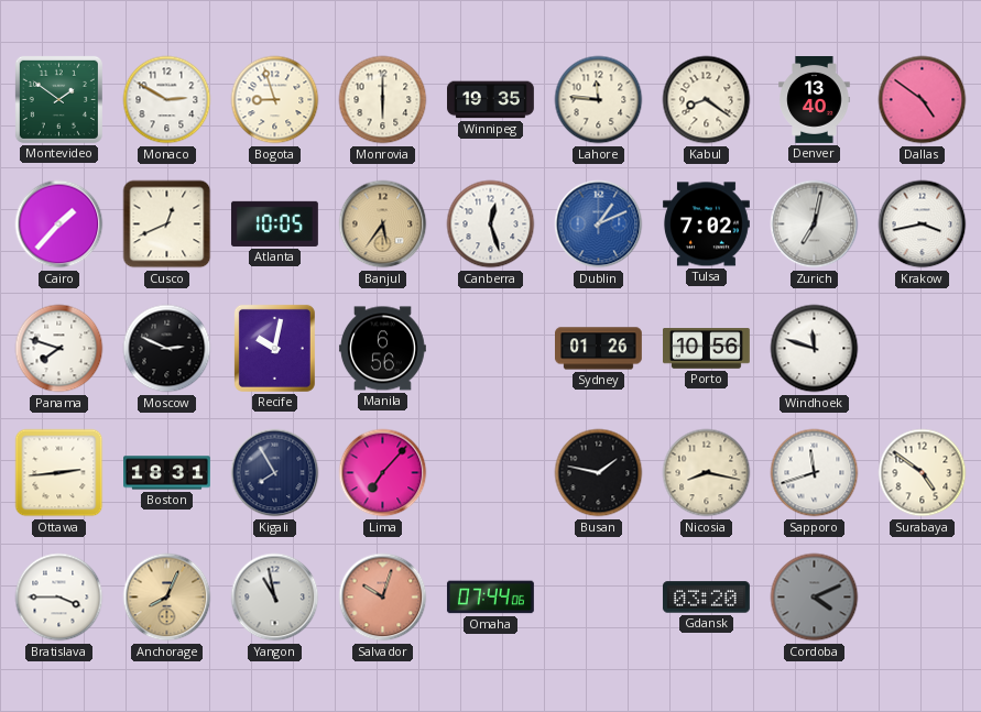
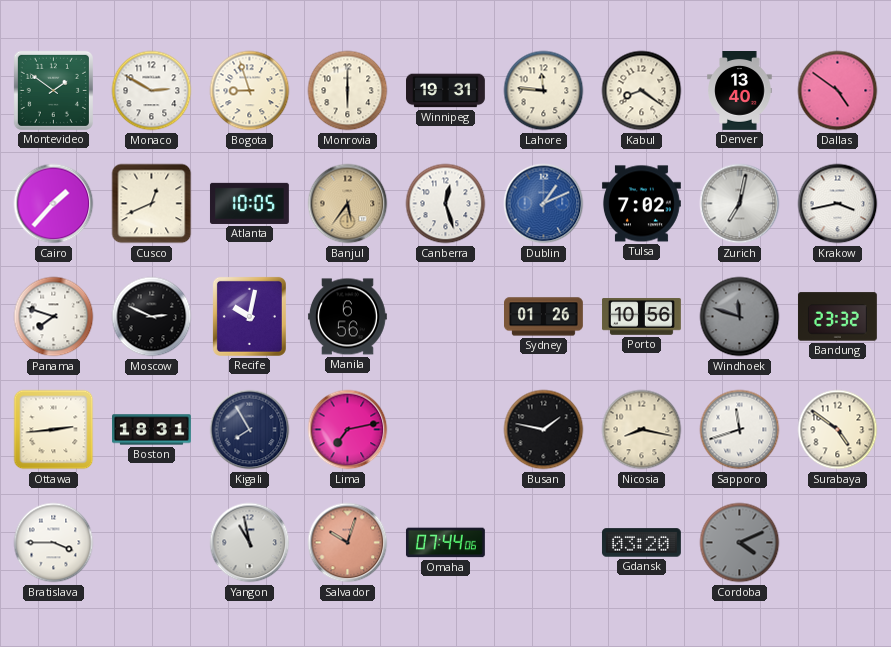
Winnipeg: 19:35 -> 19:31 (446, 91)
Windhoek dial: white -> grey (740, 317)
Bandung: none -> 23:32 (837, 317)
Lima: 7:07 -> 7:13 (348, 430)
Anchorage: 8:04 -> none (167, 598)
